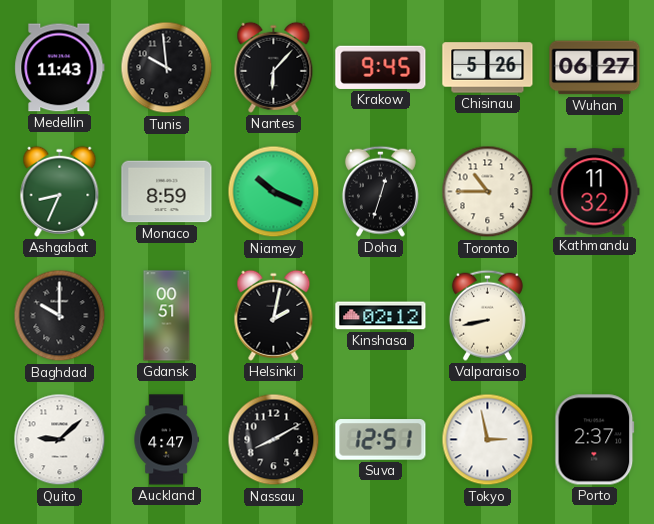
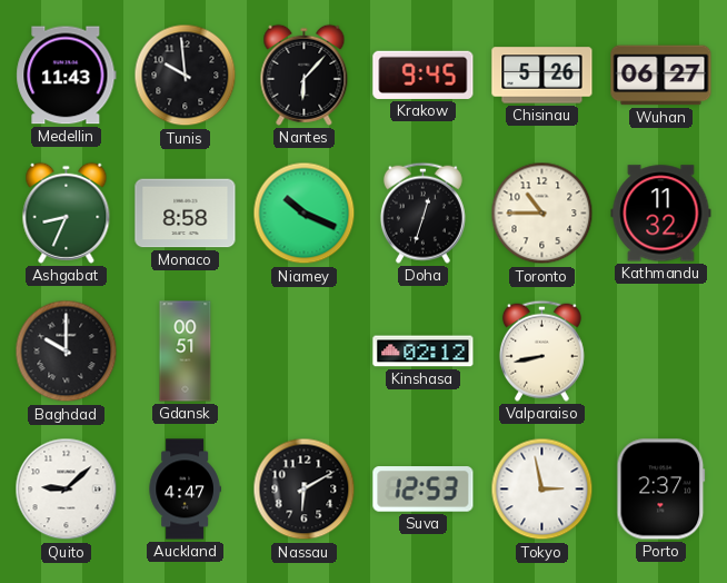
Monaco: 8:59 -> 8:58 (186, 214)
Helsinki: 2:02 -> none (274, 315)
Nassau: 8:10 -> 6:10 (305, 490)
Suva: 12:51 -> 12:53 (424, 490)
